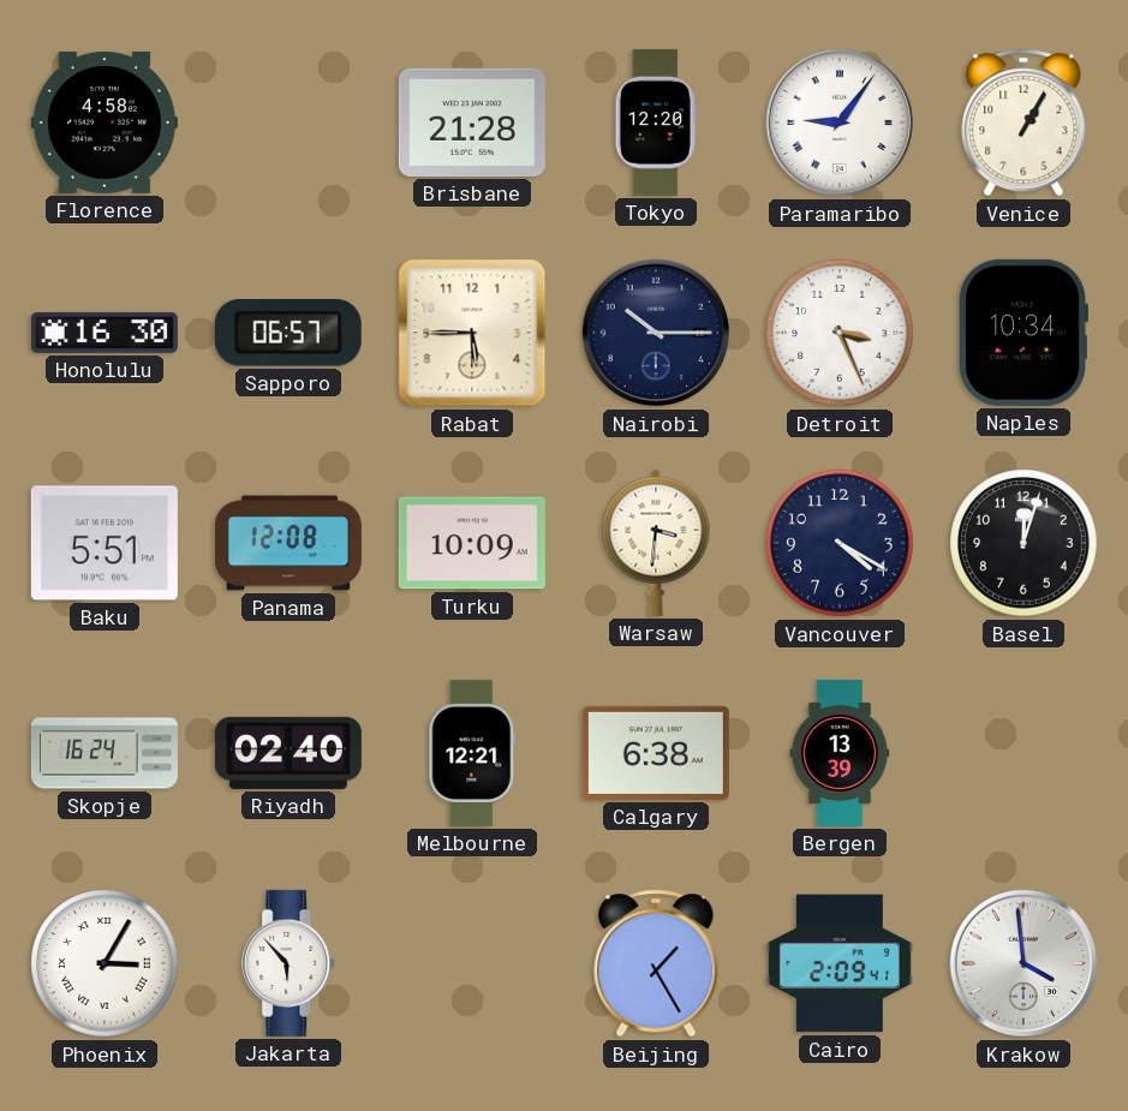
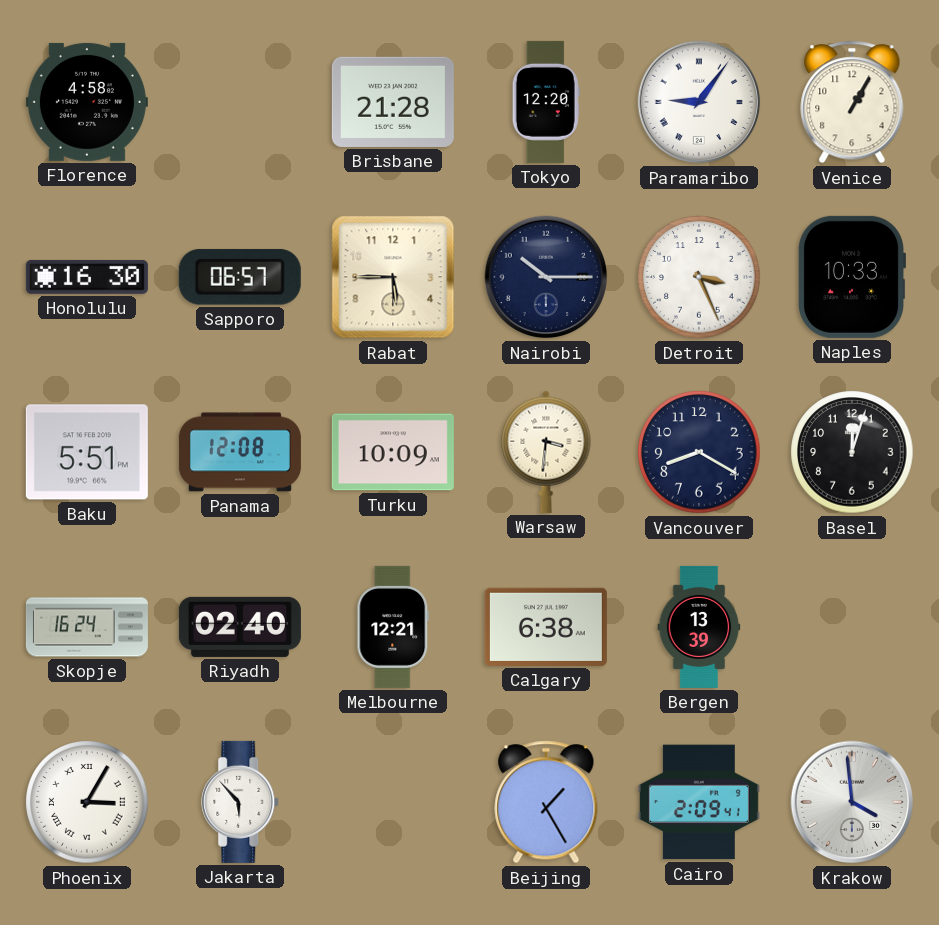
Naples: 10:34 -> 10:33 (851, 277)
Vancouver: 4:20 -> 8:20 (699, 452)
